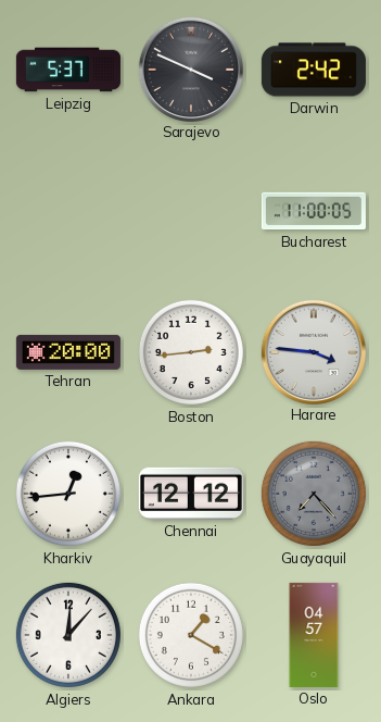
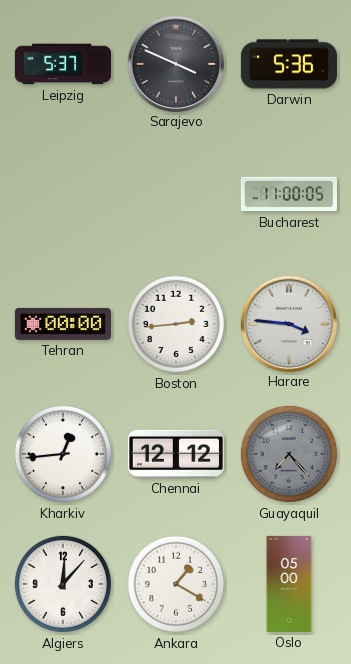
Darwin: 2:42 -> 5:36 (289, 64)
Tehran: 20:00 -> 00:00 (63, 324)
Oslo: 04:57 -> 05:00 (289, 584)
